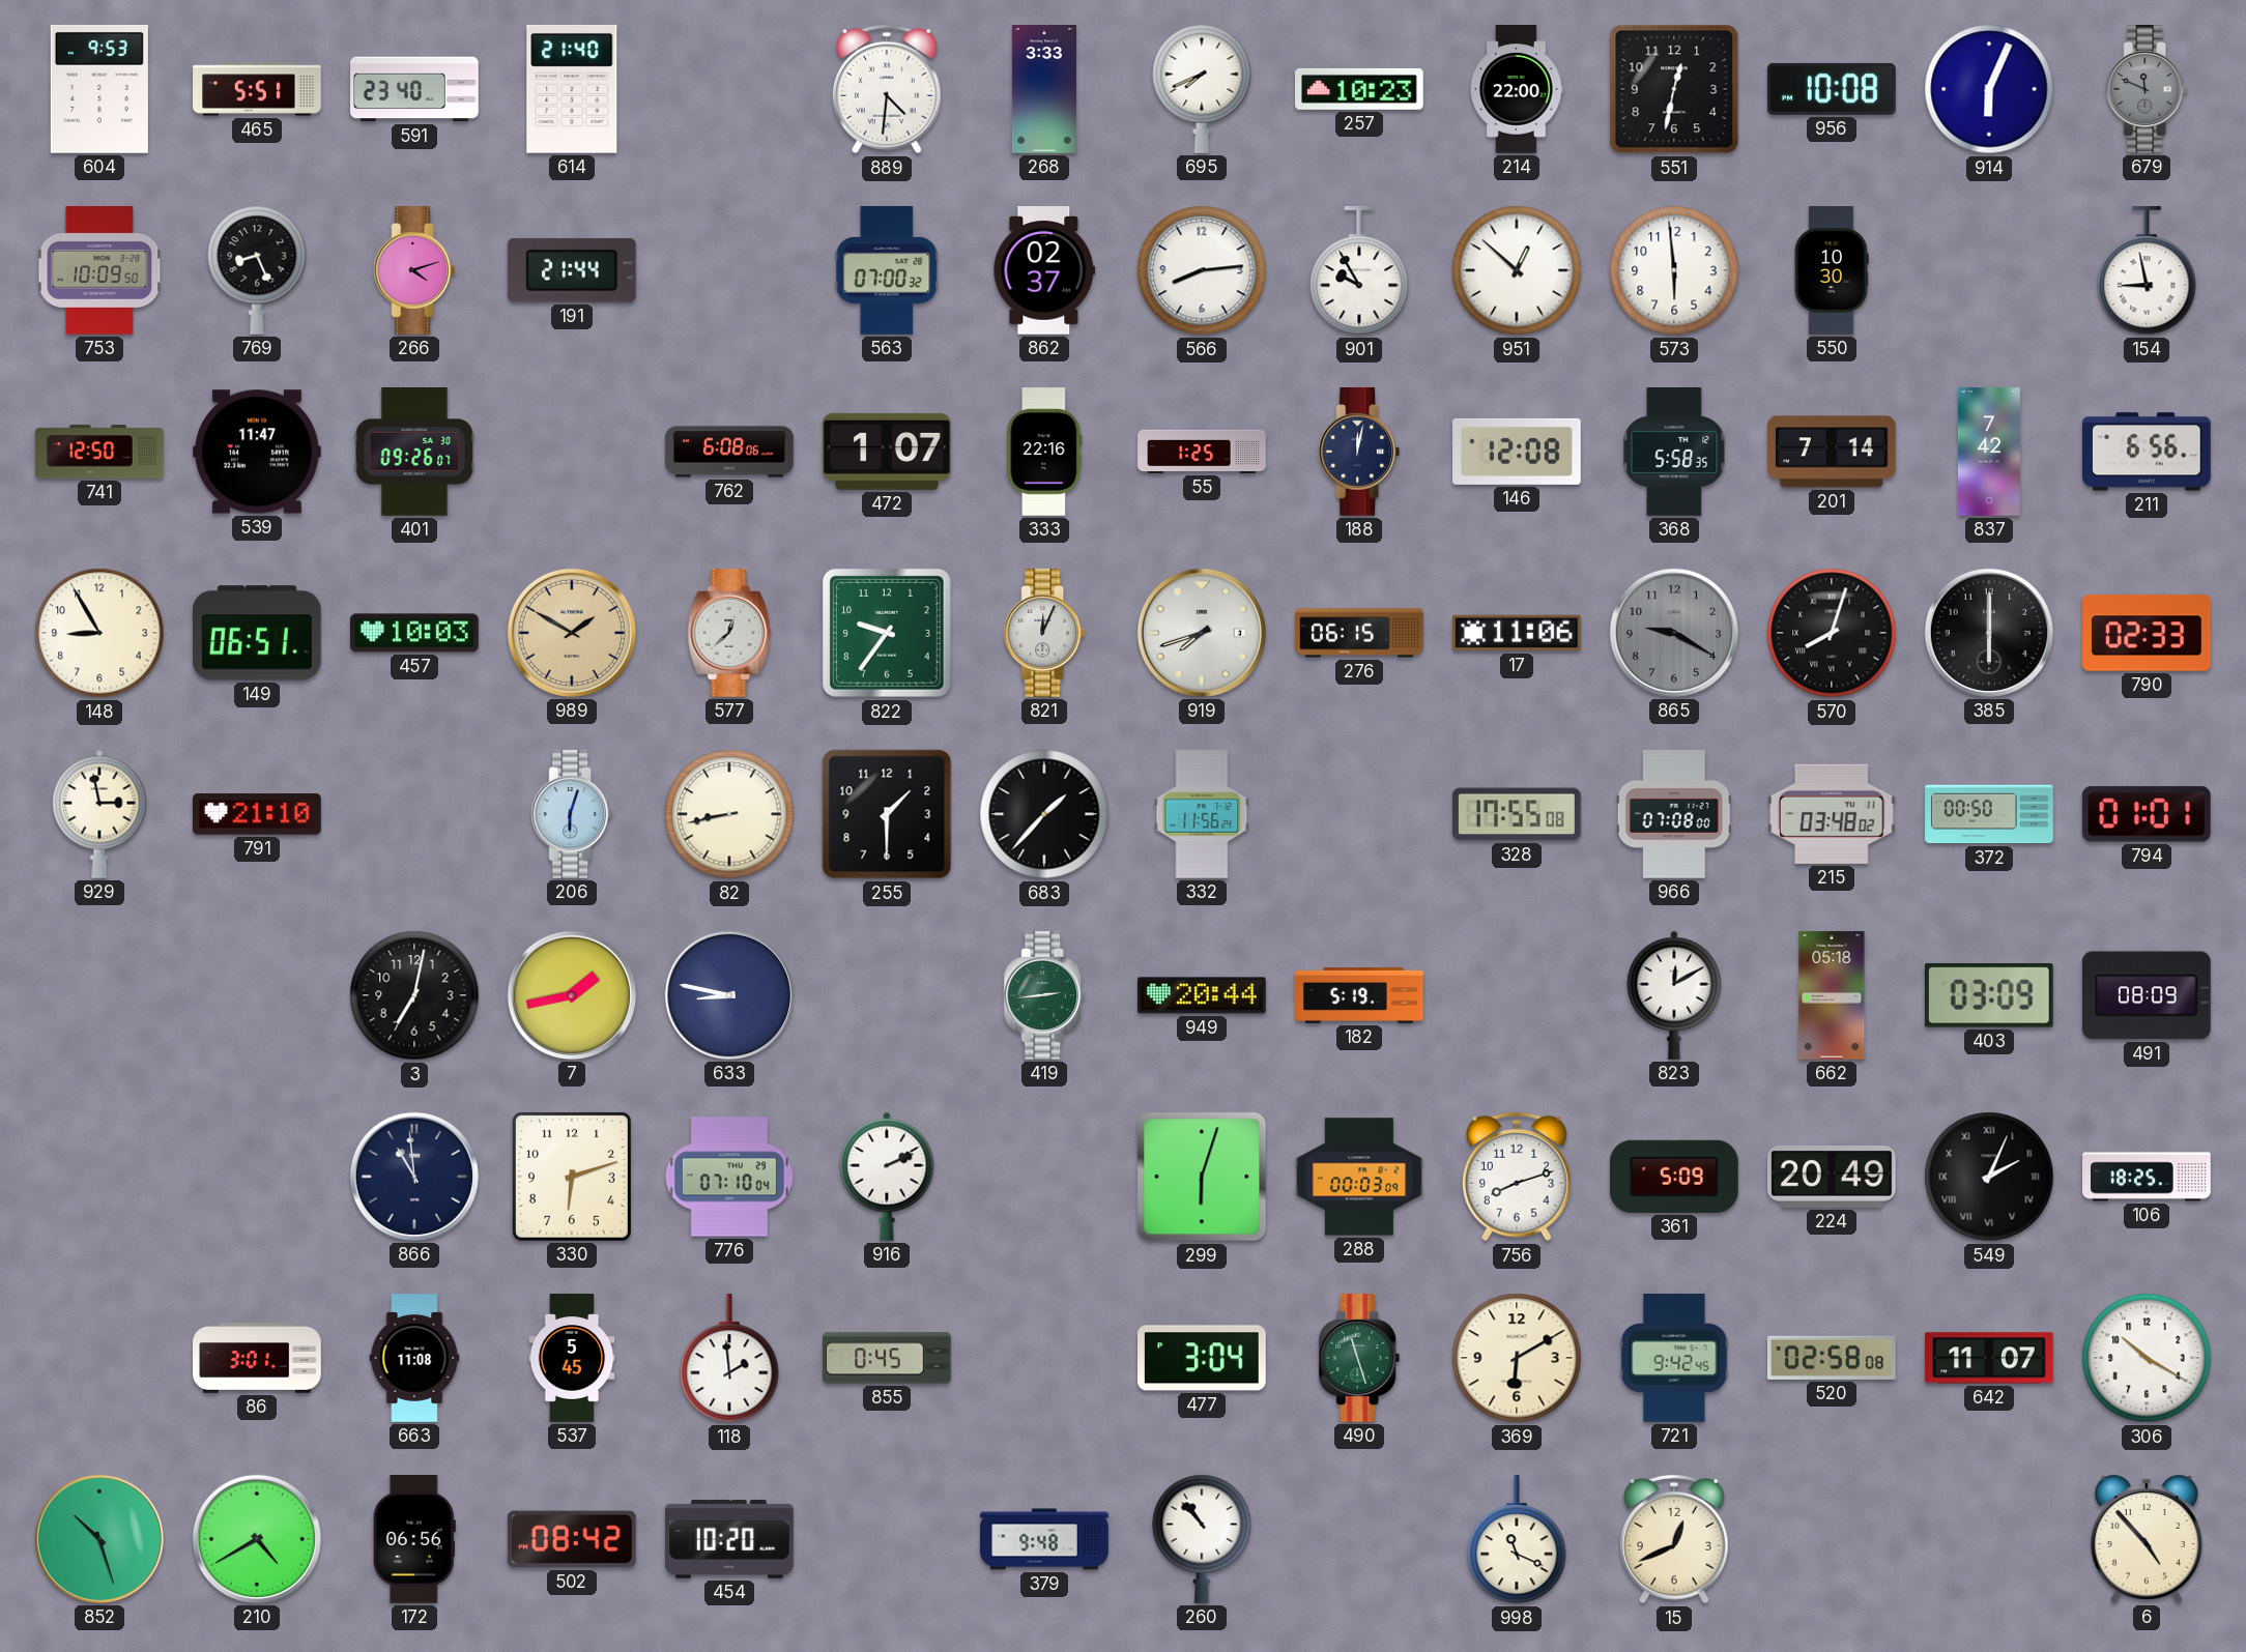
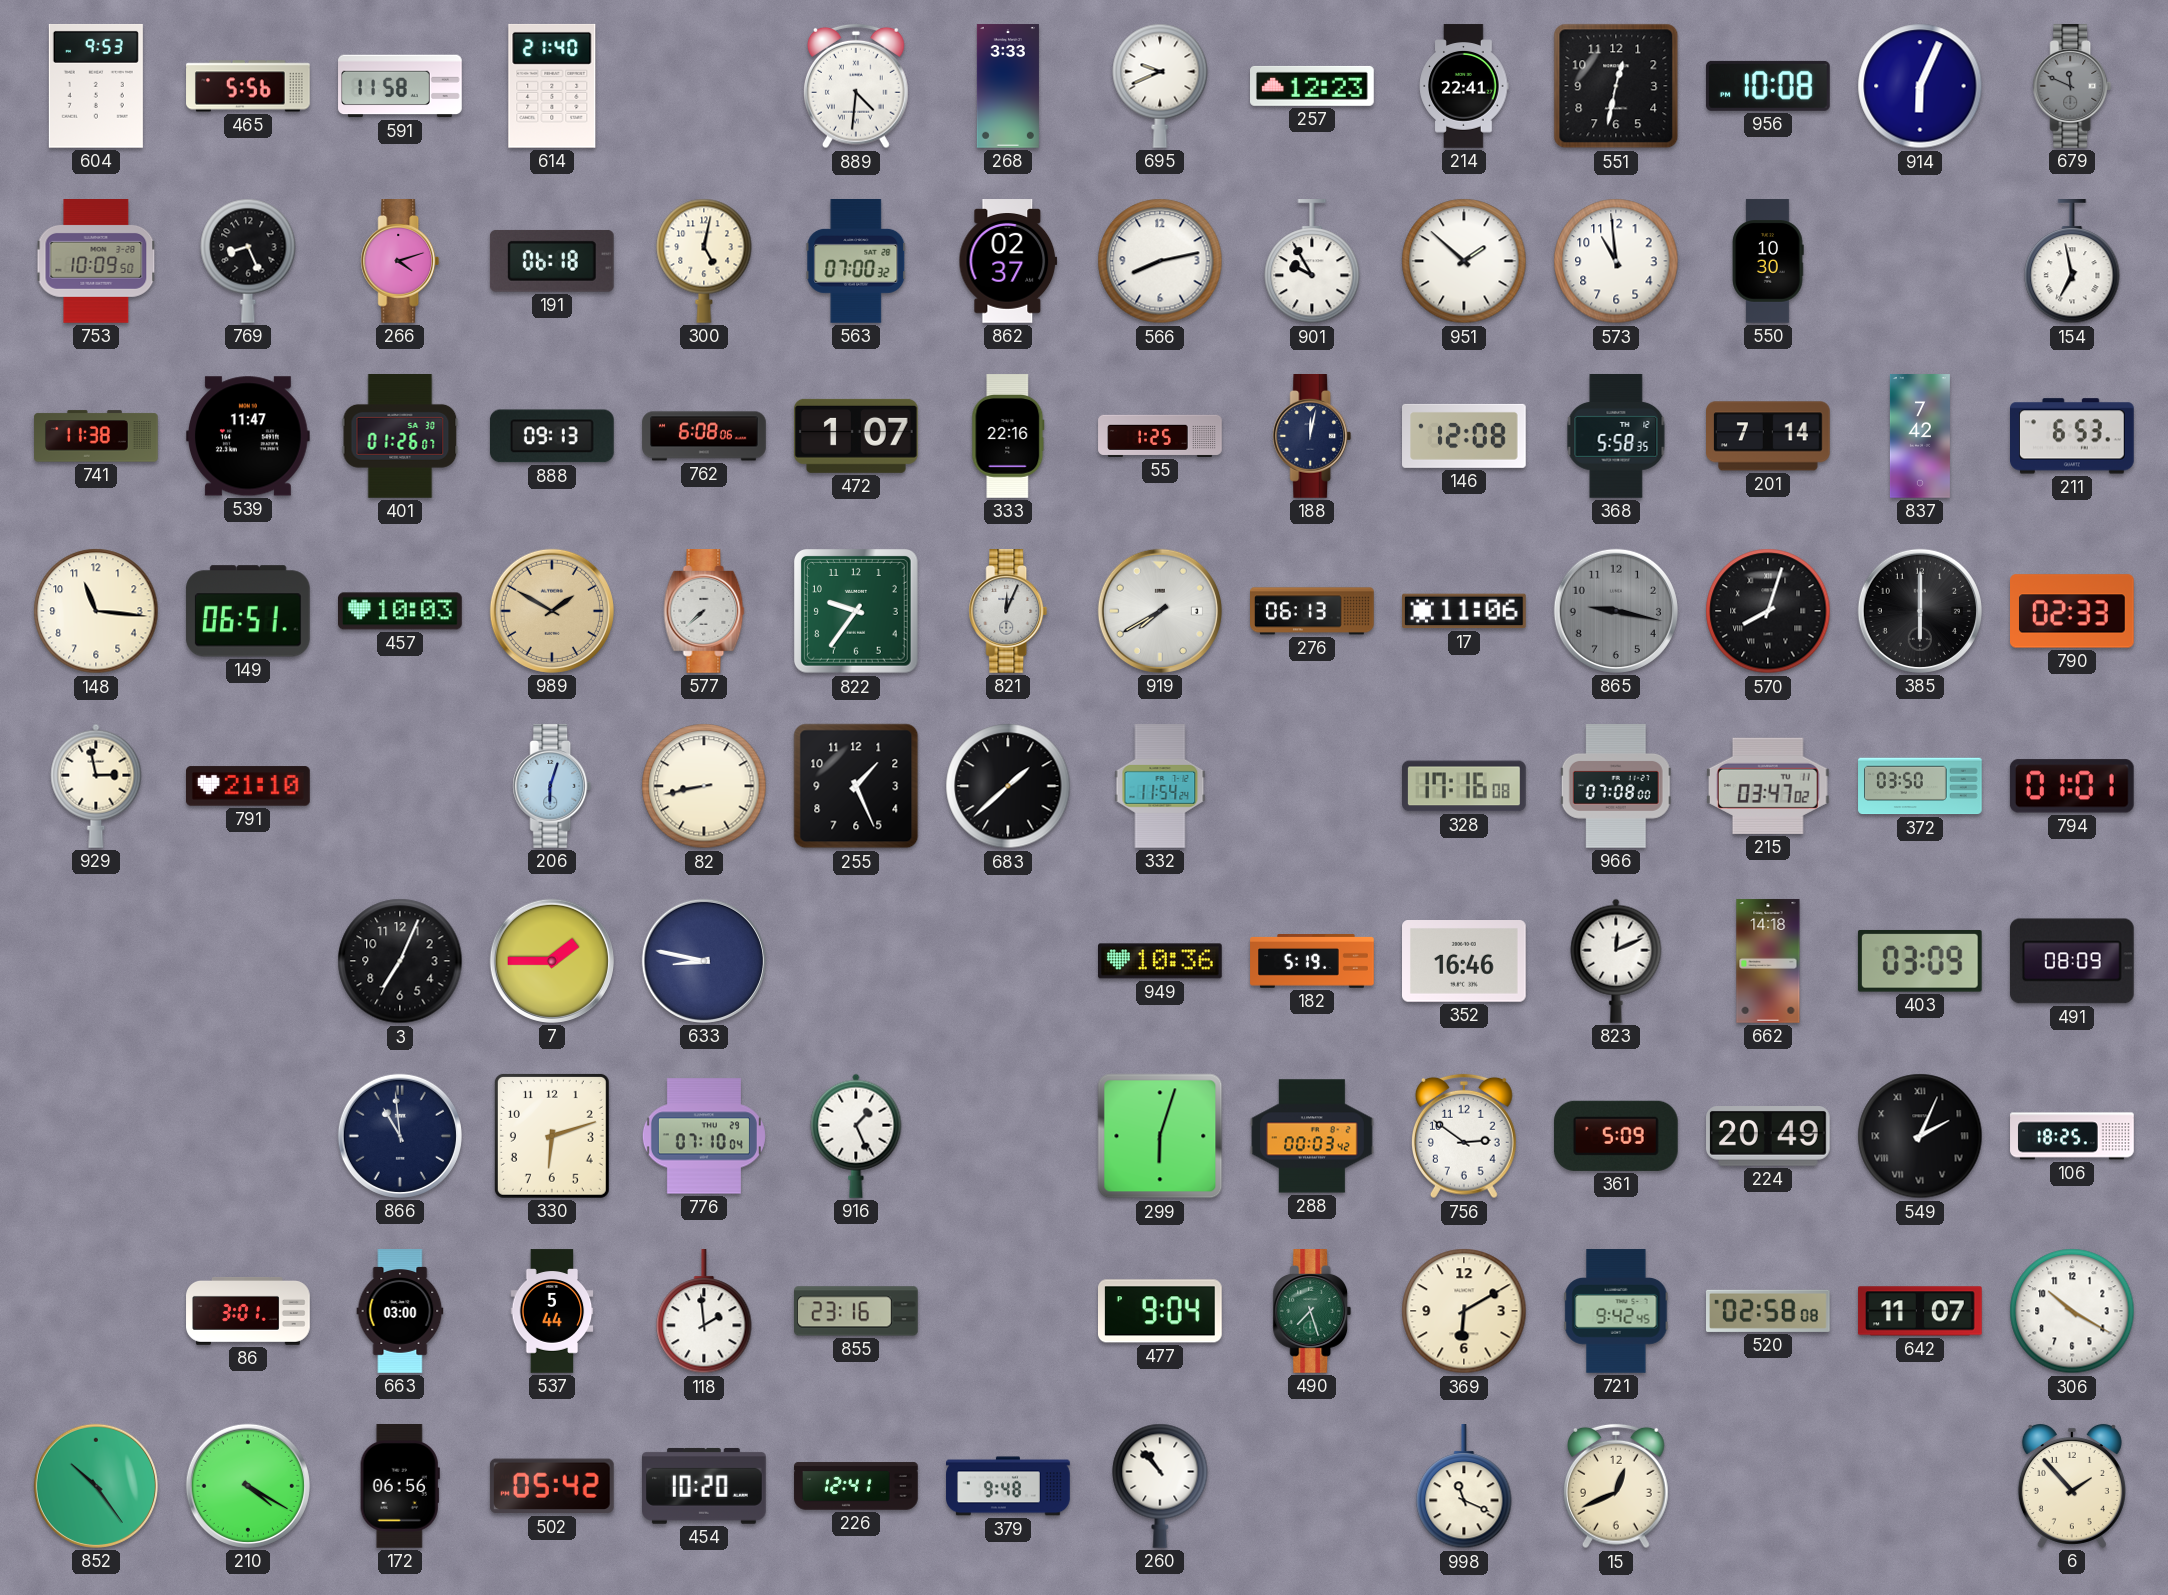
465: 5:51 -> 5:56 (248, 86)
591: 23:40 -> 11:58 (400, 86)
695: 7:41 -> 9:41 (1160, 86)
257: 10:23 -> 12:23 (1313, 86)
214: 22:00 -> 22:41 (1464, 86)
191: 21:44 -> 06:18 (552, 261)
300: none -> 5:02 (704, 261)
566: 8:14 -> 8:13 (1160, 261)
951: 12:52 -> 1:52 (1464, 261)
573: 5:59 -> 10:59 (1616, 261)
154: 8:58 -> 6:58 (2072, 262)
741: 12:50 -> 11:38 (96, 436)
401: 09:26 -> 01:26 (400, 437)
888: none -> 09:13 (552, 436)
211: 6:56 -> 6:53 (2073, 436)
148: 8:55 -> 11:16 (96, 611)
577: 12:38 -> 7:38 (704, 611)
919: 7:42 -> 7:40 (1160, 611)
276: 06:15 -> 06:13 (1312, 611)
865: 9:20 -> 9:17 (1616, 611)
255: 1:30 -> 1:26 (856, 786)
683: 1:37 -> 1:38 (1008, 786)
332: 11:56 -> 11:54 (1160, 786)
328: 17:55 -> 17:16 (1465, 786)
215: 03:48 -> 03:47 (1768, 786)
372: 00:50 -> 03:50 (1920, 786)
3: 7:02 -> 7:04 (400, 961)
7: 1:43 -> 1:45 (552, 961)
419: 2:44 -> none (1044, 995)
949: 20:44 -> 10:36 (1161, 961)
352: none -> 16:46 (1465, 962)
823: 12:10 -> 12:11 (1616, 961)
662: 05:18 -> 14:18 (1768, 961)
916: 2:11 -> 1:26 (856, 1136)
288: 00:03:09 -> 00:03:42 (1312, 1136)
756: 8:12 -> 2:51 (1465, 1136)
663: 11:08 -> 03:00 (400, 1311)
537: 5:45 -> 5:44 (552, 1311)
855: 0:45 -> 23:16 (857, 1311)
477: 3:04 -> 9:04 (1161, 1311)
490: 11:27 -> 7:27 (1312, 1311)
852: 10:27 -> 10:24 (96, 1486)
210: 4:40 -> 4:20 (248, 1486)
502: 08:42 -> 05:42 (552, 1486)
226: none -> 12:41 (856, 1486)
6: 4:53 -> 1:53 (2072, 1486)
